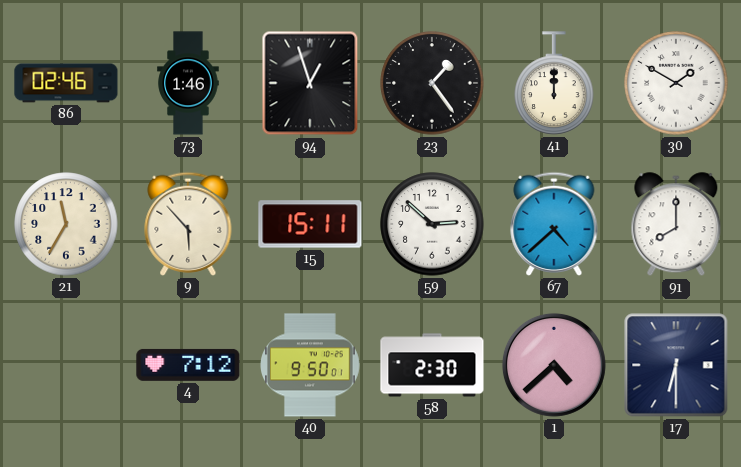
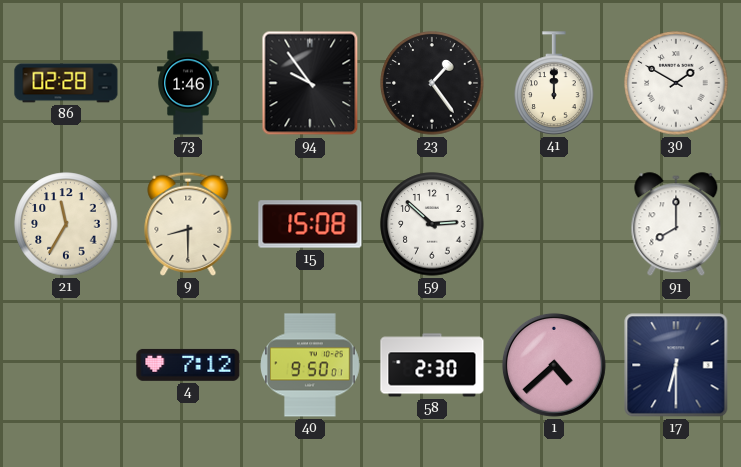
86: 02:46 -> 02:28 (66, 83)
94: 12:57 -> 9:54 (310, 83)
9: 5:53 -> 8:30 (188, 224)
15: 15:11 -> 15:08 (310, 224)
67: 4:38 -> none (554, 224)
